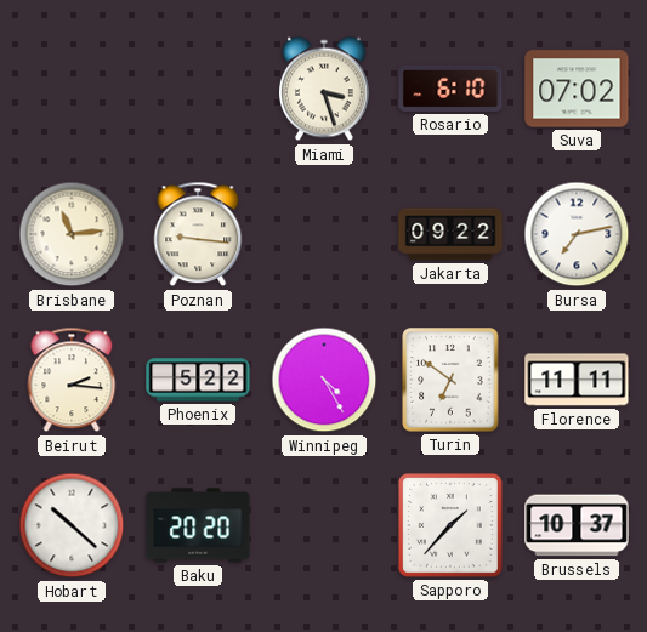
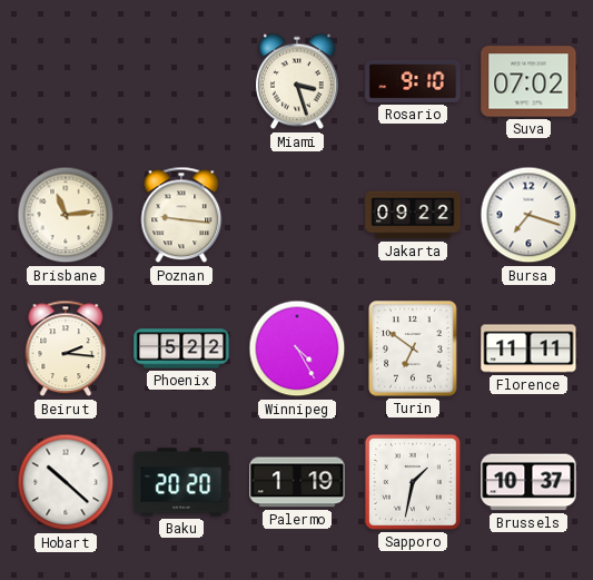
Rosario: 6:10 -> 9:10 (413, 81)
Bursa: 7:13 -> 7:18 (528, 215)
Palermo: none -> 1:19 (297, 482)
Sapporo: 1:37 -> 1:32 (413, 482)
